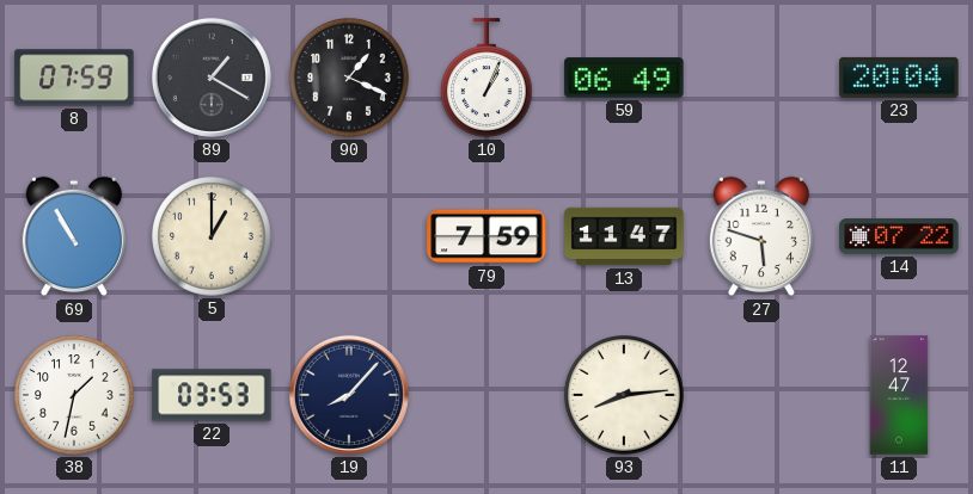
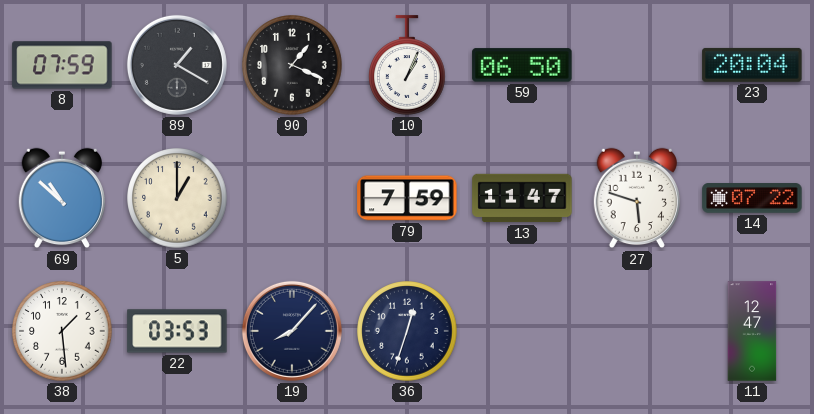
59: 06:49 -> 06:50 (522, 65)
69: 10:55 -> 10:52 (62, 198)
38: 1:32 -> 1:29 (62, 331)
36: none -> 12:33 (407, 331)
93: 8:14 -> none (624, 395)
